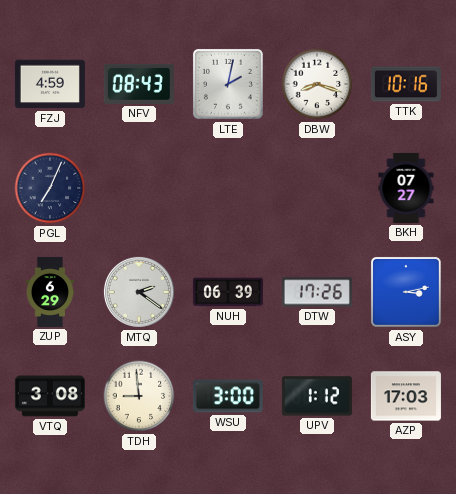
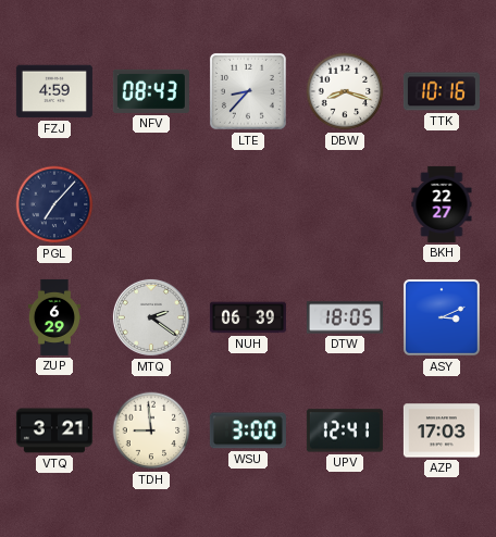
LTE: 2:02 -> 8:37 (248, 91)
PGL: 7:04 -> 7:07 (54, 204)
BKH: 07:27 -> 22:27 (442, 204)
DTW: 17:26 -> 18:05 (345, 317)
ASY: 3:13 -> 3:11 (442, 317)
VTQ: 3:08 -> 3:21 (54, 430)
UPV: 1:12 -> 12:41 (345, 430)
